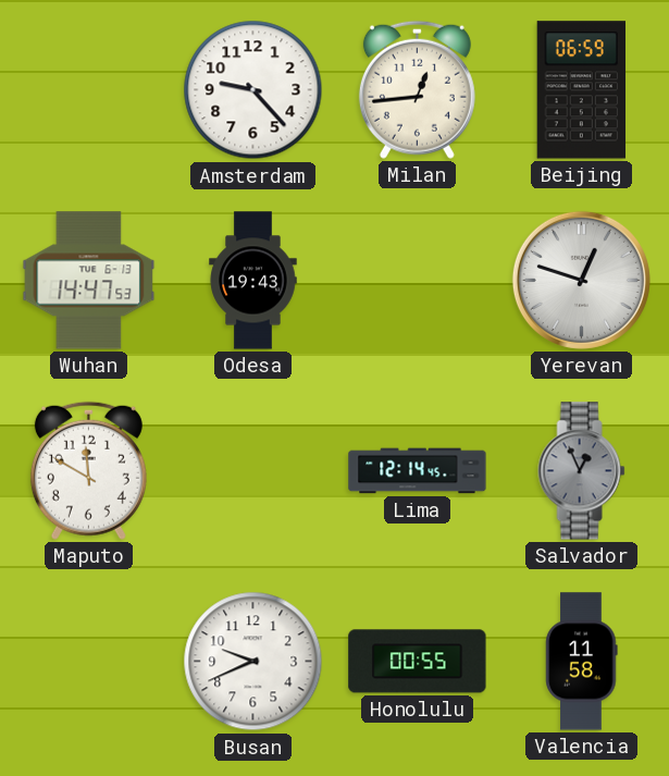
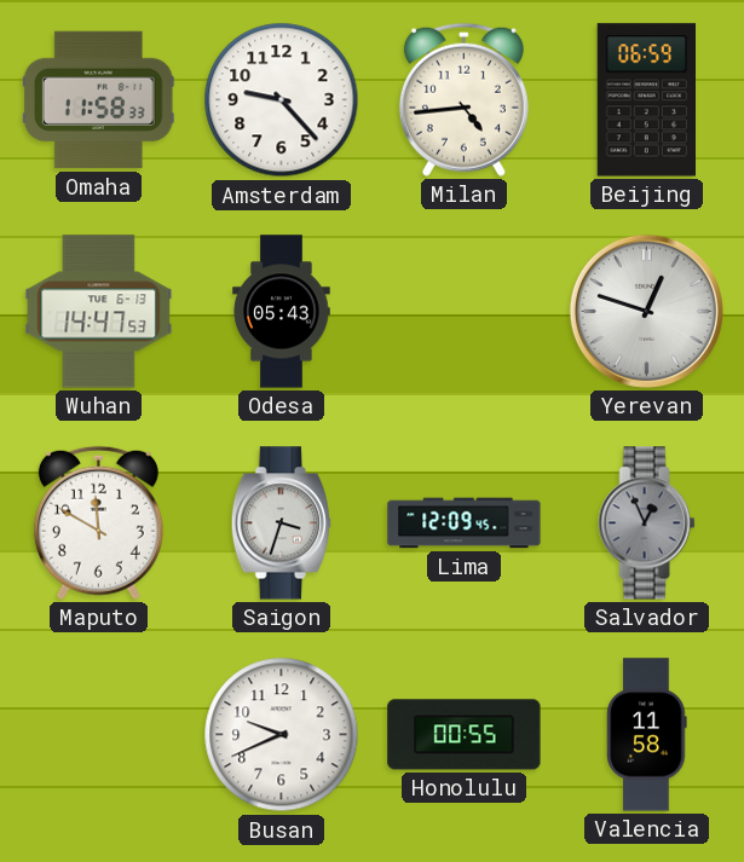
Omaha: none -> 11:58 (98, 100)
Milan: 12:44 -> 4:44 (463, 99)
Odesa: 19:43 -> 05:43 (282, 312)
Saigon: none -> 3:33 (281, 523)
Lima: 12:14 -> 12:09 (465, 523)
